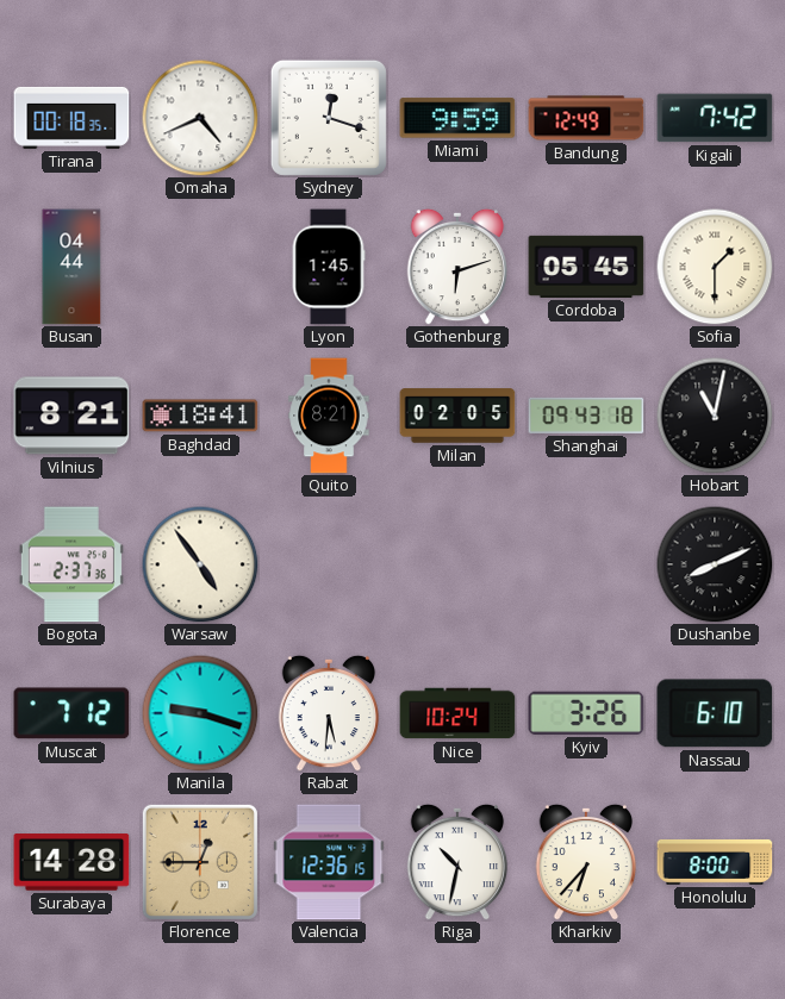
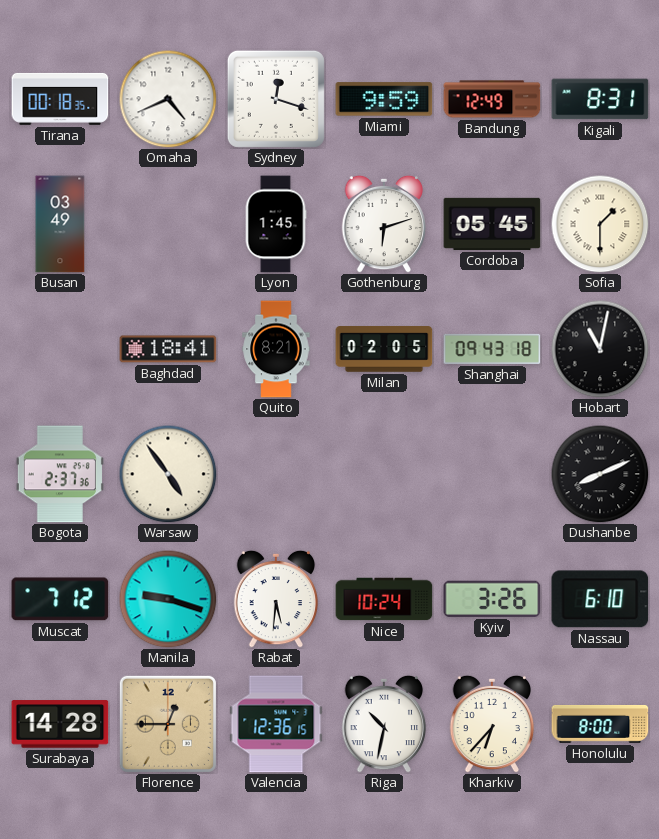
Kigali: 7:42 -> 8:31 (600, 99)
Busan: 04:44 -> 03:49 (60, 224)
Vilnius: 8:21 -> none (71, 416)
